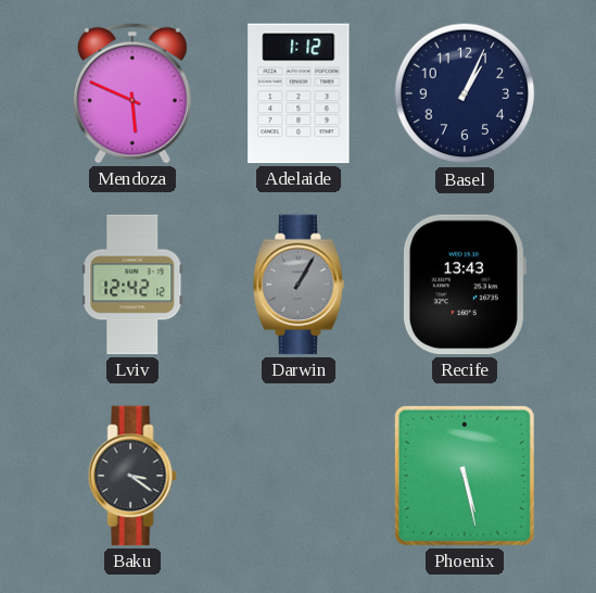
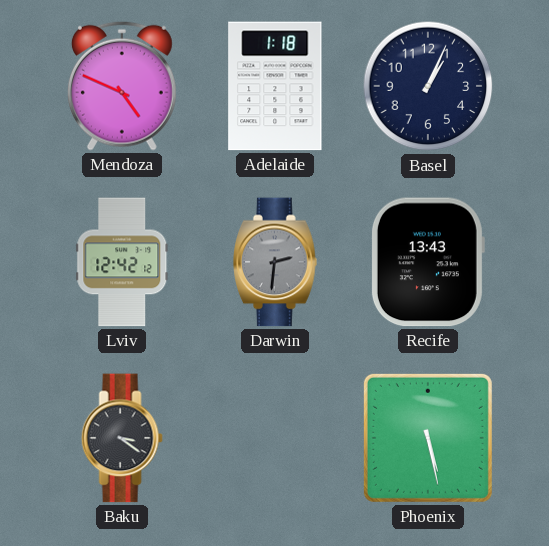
Mendoza: 5:49 -> 4:49 (122, 86)
Adelaide: 1:12 -> 1:18 (275, 86)
Darwin: 1:05 -> 2:31 (275, 262)
